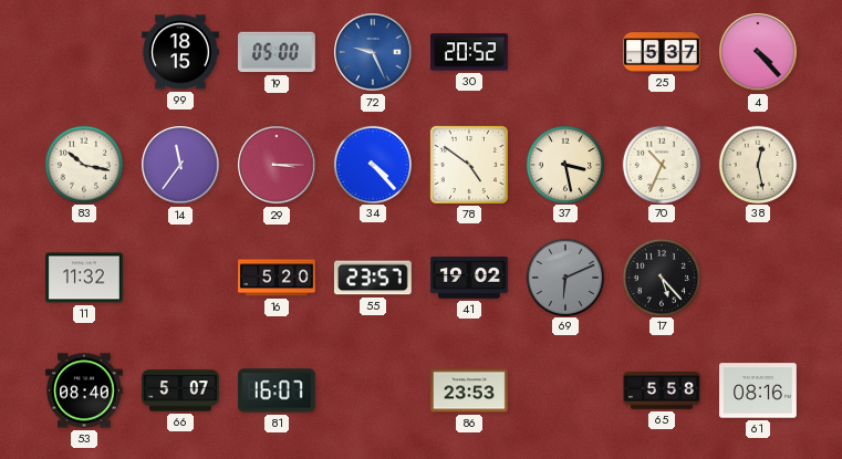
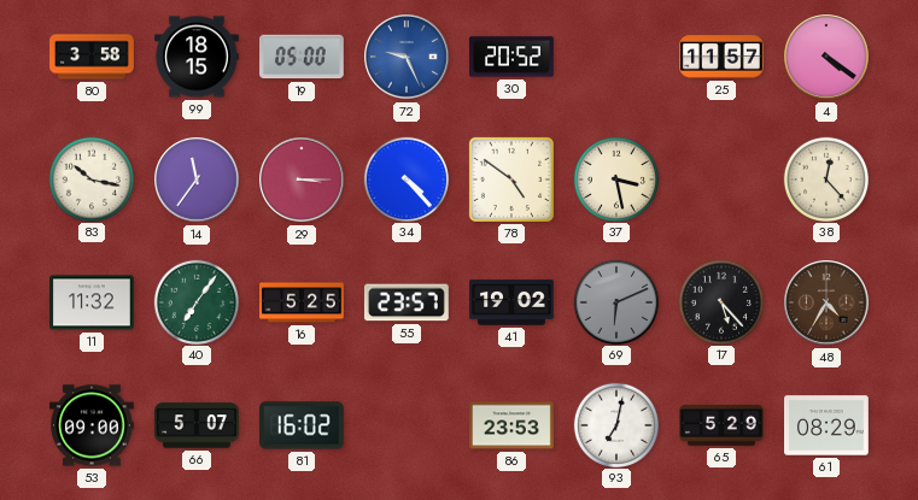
80: none -> 3:58 (92, 57)
25: 5:37 -> 11:57 (721, 57)
4: 4:23 -> 4:21 (826, 57)
70: 10:34 -> none (661, 164)
38: 12:28 -> 12:23 (825, 178)
40: none -> 7:06 (195, 301)
16: 5:20 -> 5:25 (302, 302)
48: none -> 4:35 (826, 302)
53: 08:40 -> 09:00 (93, 425)
81: 16:07 -> 16:02 (303, 425)
93: none -> 7:02 (615, 424)
65: 5:58 -> 5:29 (721, 425)
61: 08:16 -> 08:29 (828, 425)
